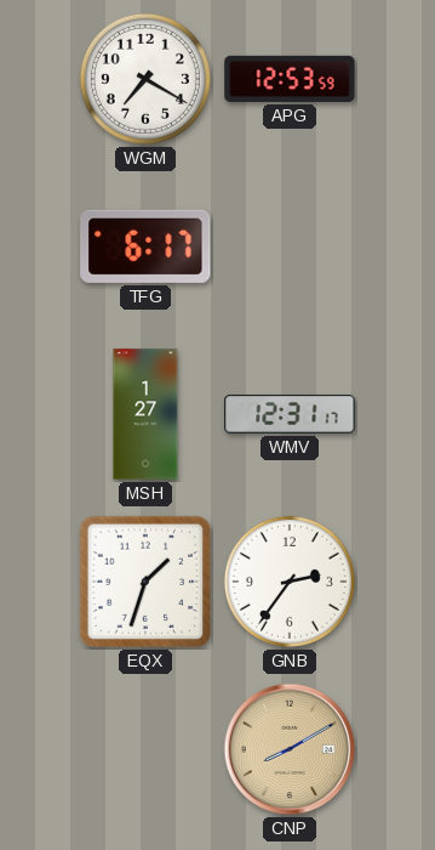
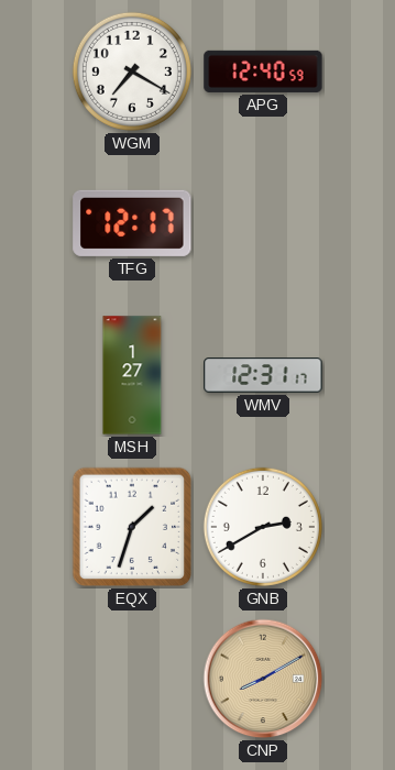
APG: 12:53 -> 12:40 (263, 71)
TFG: 6:17 -> 12:17 (132, 223)
GNB: 2:36 -> 2:40 (263, 527)
